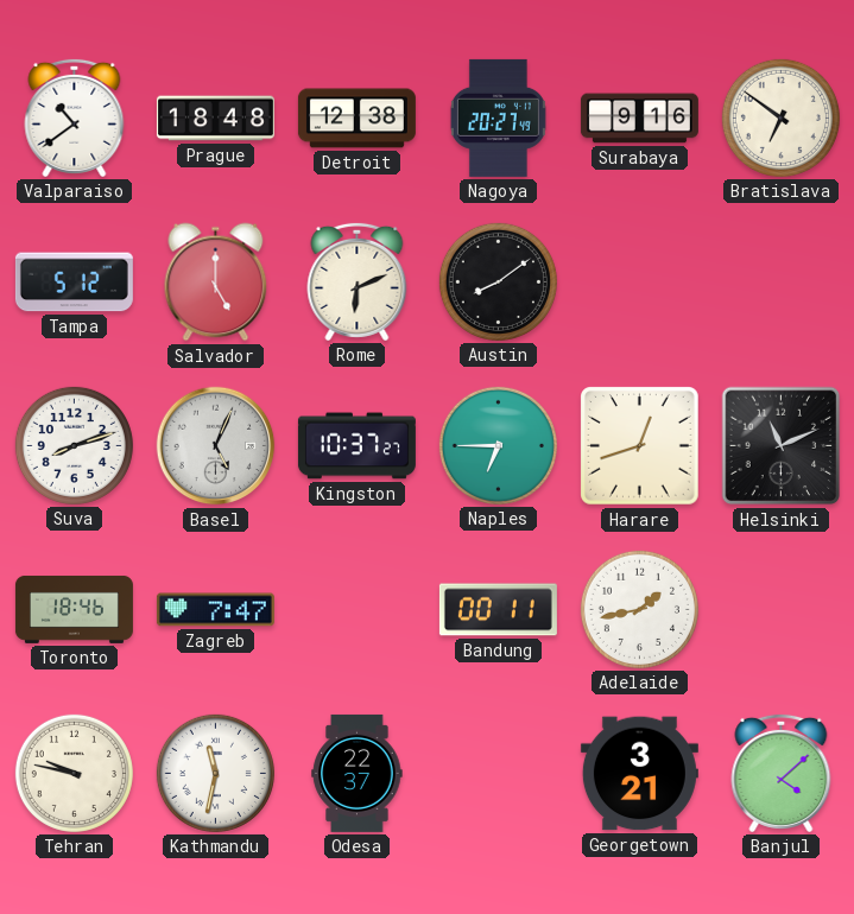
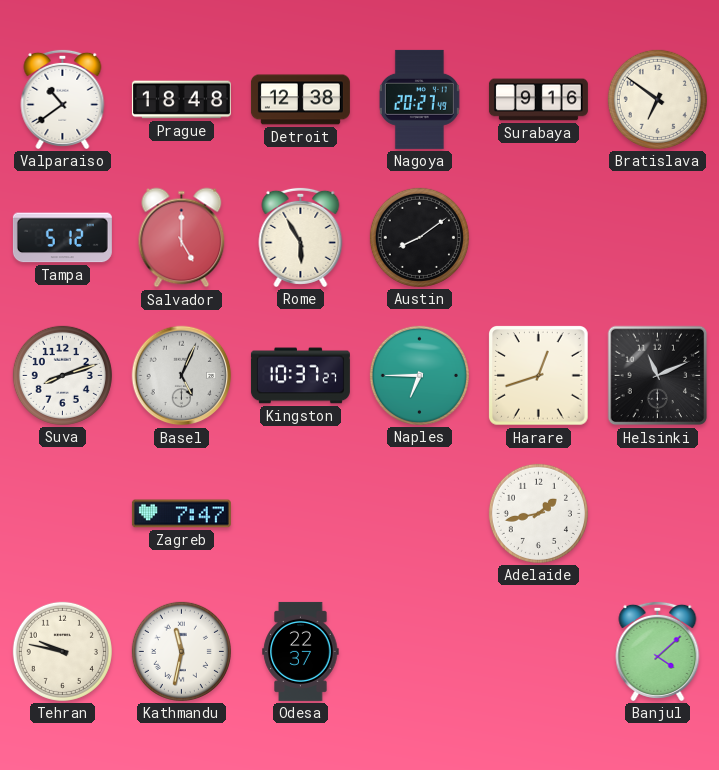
Rome: 6:11 -> 5:55 (301, 237)
Toronto: 18:46 -> none (74, 609)
Bandung: 00:11 -> none (498, 610)
Georgetown: 3:21 -> none (639, 774)
